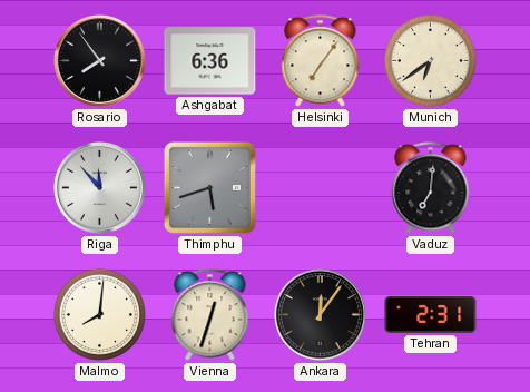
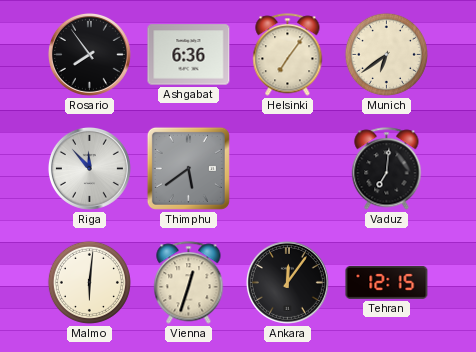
Thimphu: 5:42 -> 5:39 (188, 168)
Malmo: 8:01 -> 6:01 (89, 282)
Tehran: 2:31 -> 12:15 (387, 282)
